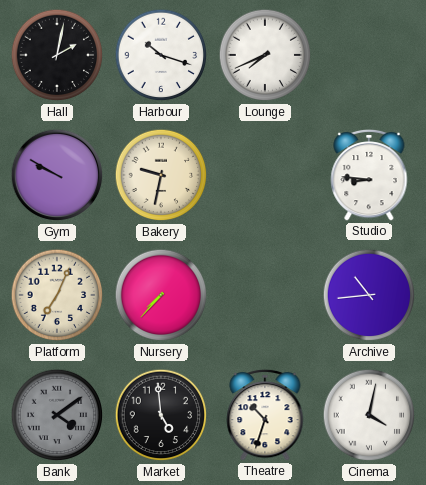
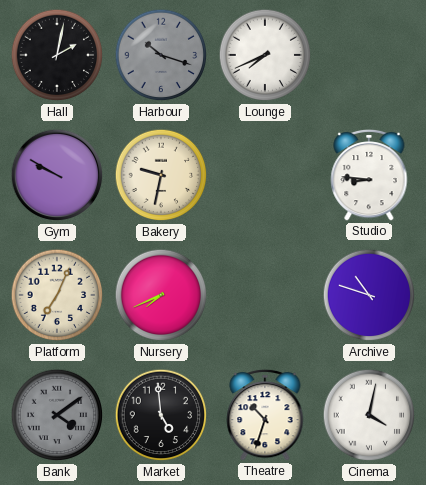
Harbour dial: white -> grey (161, 55)
Nursery: 7:37 -> 7:41 (161, 295)
Archive: 10:44 -> 10:48 (369, 295)
